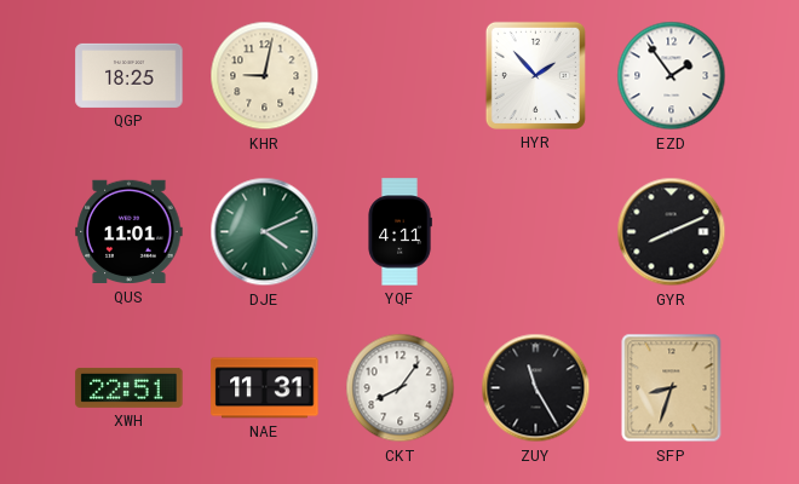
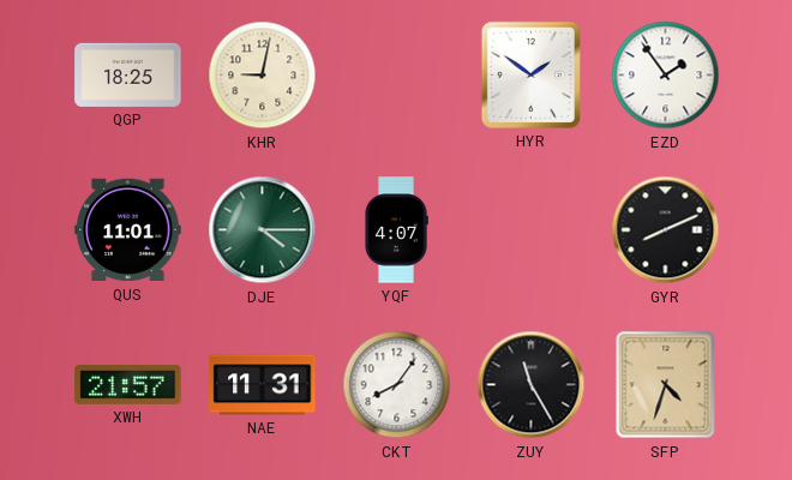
HYR: 1:53 -> 1:51 (530, 74)
DJE: 4:11 -> 4:15 (263, 230)
YQF: 4:11 -> 4:07 (396, 230)
XWH: 22:51 -> 21:57 (128, 384)
SFP: 8:33 -> 4:33 (666, 385)
